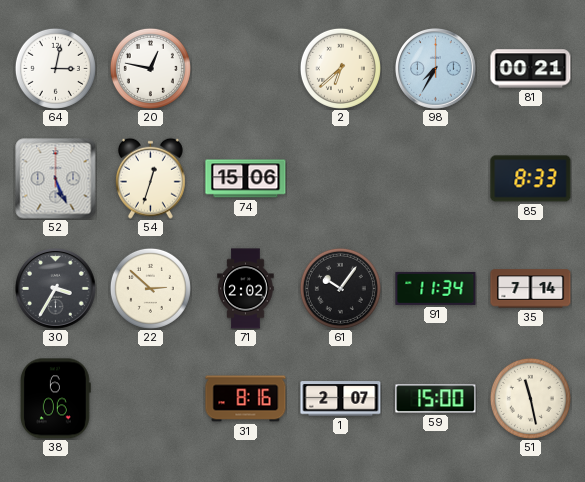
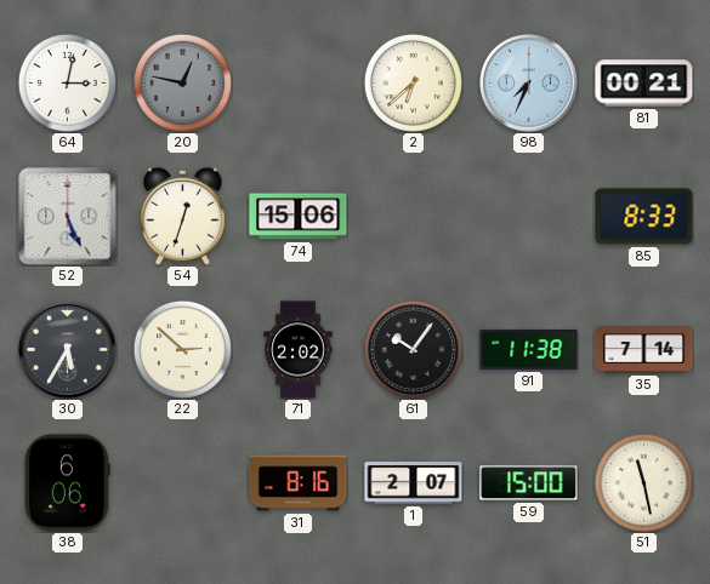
20 dial: white -> grey (182, 82)
98: 7:35 -> 7:34 (529, 84)
30: 3:35 -> 5:35 (68, 350)
91: 11:34 -> 11:38 (529, 349)
